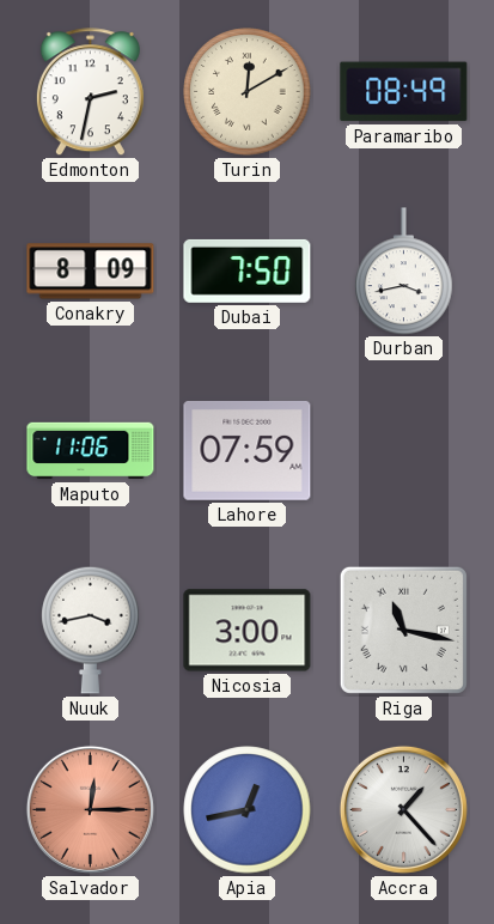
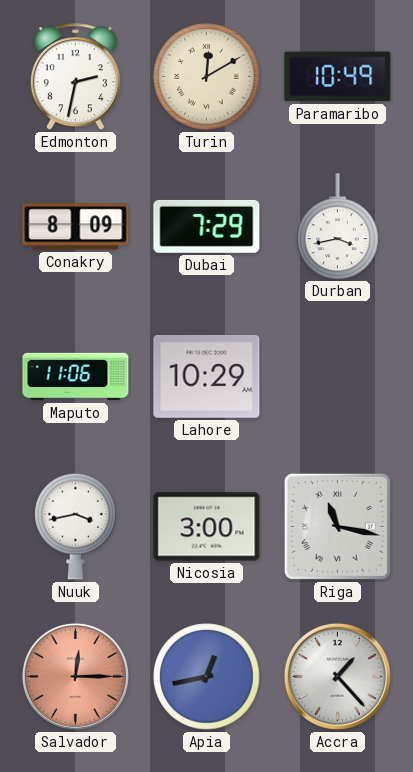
Paramaribo: 08:49 -> 10:49 (338, 77)
Dubai: 7:50 -> 7:29 (207, 226)
Lahore: 07:59 -> 10:29 (207, 376)
